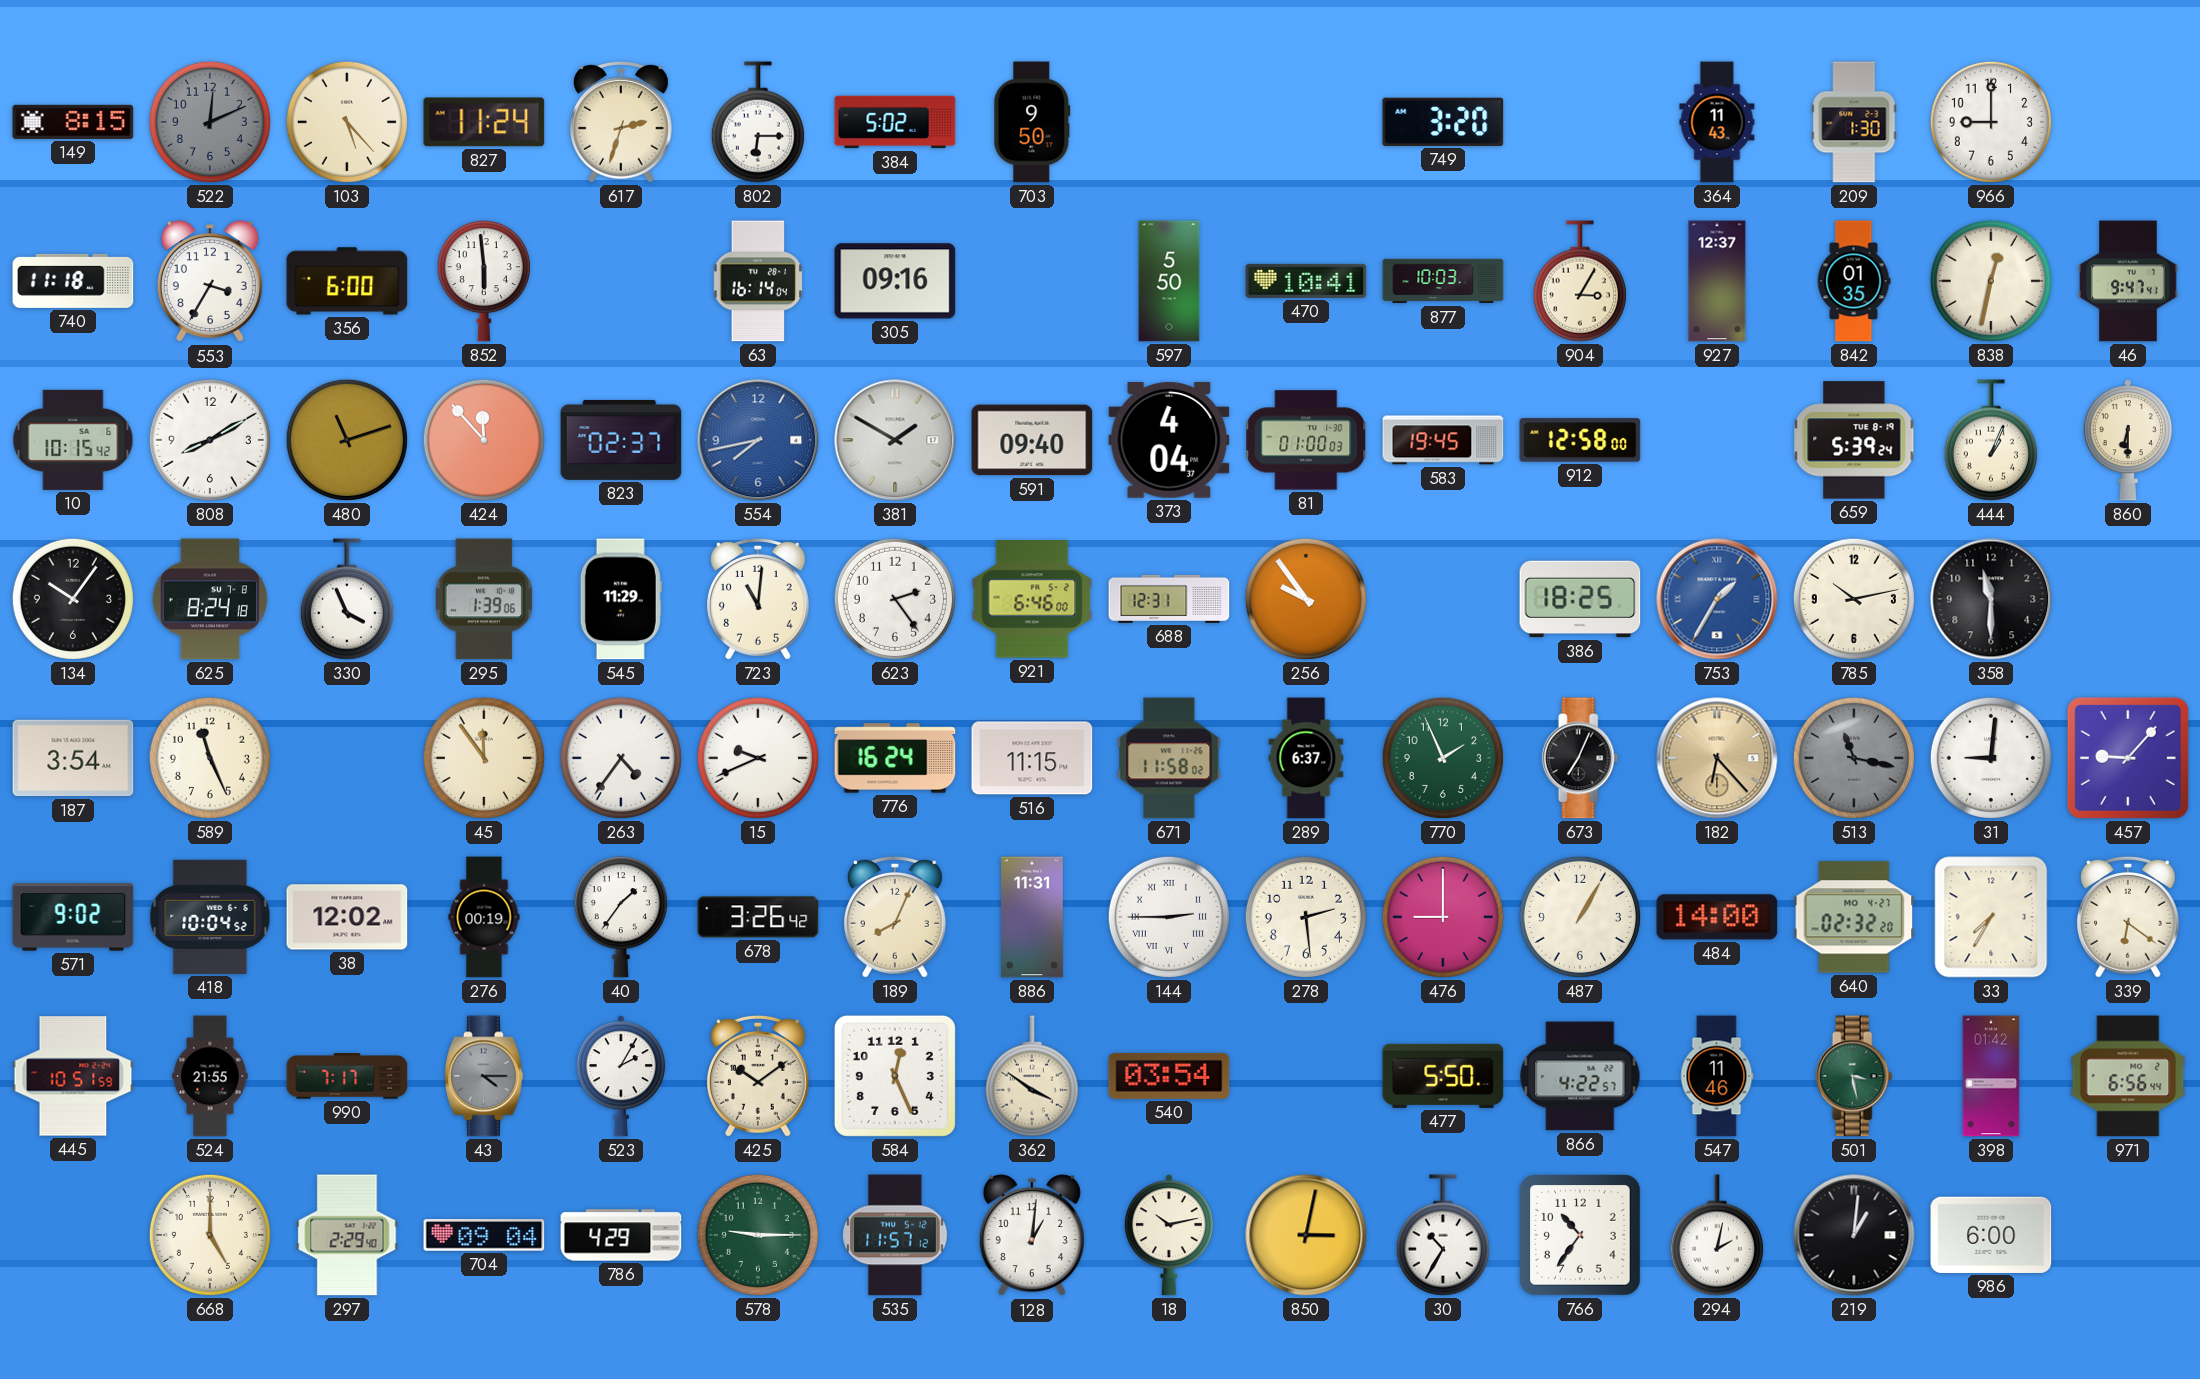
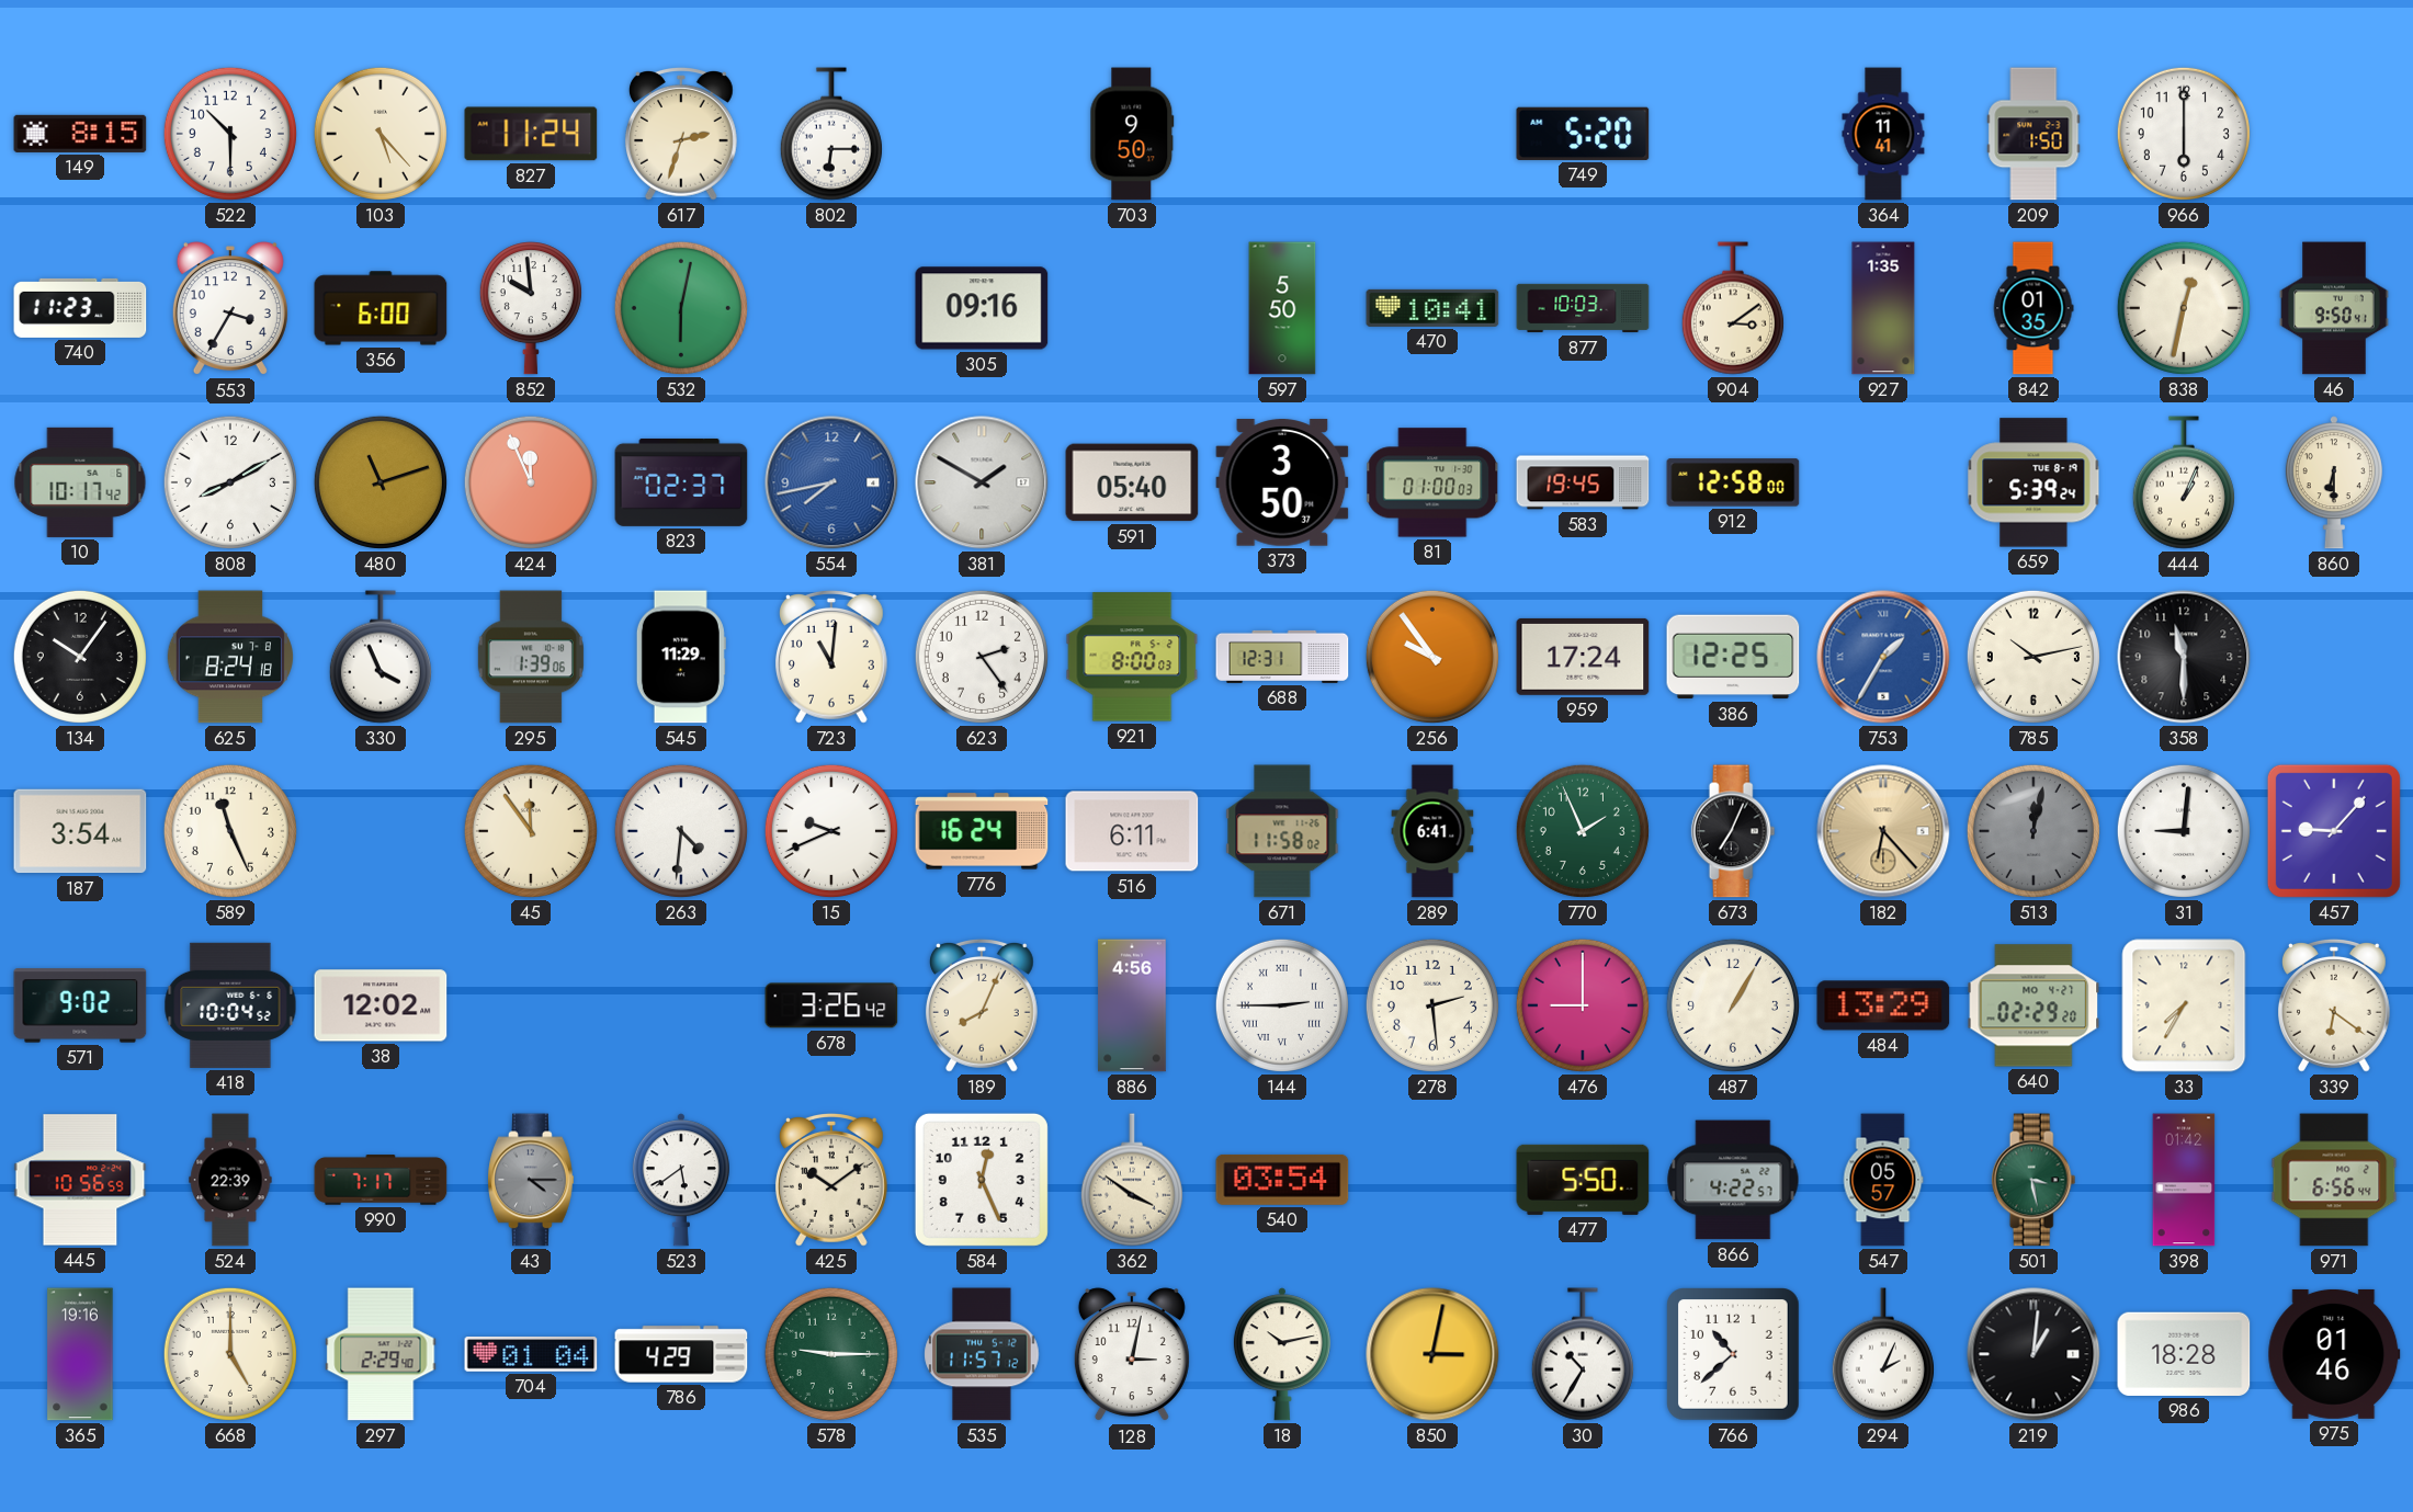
522: 12:11 -> 10:30 (230, 134)
522 dial: grey -> white (230, 134)
384: 5:02 -> none (895, 122)
749: 3:20 -> 5:20 (1583, 134)
364: 11:43 -> 11:41 (1883, 134)
209: 1:30 -> 1:50 (2034, 134)
966: 9:00 -> 6:00 (2184, 134)
740: 11:18 -> 11:23 (80, 308)
852: 5:59 -> 9:59 (531, 308)
532: none -> 6:02 (681, 308)
63: 16:14 -> none (758, 281)
904: 3:05 -> 3:09 (1733, 308)
927: 12:37 -> 1:35 (1883, 308)
46: 9:47 -> 9:50 (2334, 308)
10: 10:15 -> 10:17 (80, 482)
424: 11:53 -> 11:56 (531, 482)
591: 09:40 -> 05:40 (1132, 482)
373: 4:04 -> 3:50 (1282, 482)
921: 6:46 -> 8:00 (1132, 657)
959: none -> 17:24 (1583, 657)
386: 18:25 -> 12:25 (1733, 657)
263: 4:36 -> 4:31 (681, 831)
516: 11:15 -> 6:11 (1132, 831)
289: 6:37 -> 6:41 (1432, 831)
513: 11:17 -> 12:02 (2034, 831)
276: 00:19 -> none (484, 917)
40: 1:36 -> none (621, 917)
886: 11:31 -> 4:56 (1132, 1005)
484: 14:00 -> 13:29 (1883, 1005)
640: 02:32 -> 02:29 (2034, 1005)
445: 10:51 -> 10:56 (80, 1180)
524: 21:55 -> 22:39 (230, 1180)
523: 2:05 -> 5:39 (681, 1180)
547: 11:46 -> 05:57 (1883, 1180)
365: none -> 19:16 (80, 1354)
704: 09:04 -> 01:04 (531, 1354)
128: 1:01 -> 3:02 (1132, 1355)
766: 10:36 -> 10:38 (1733, 1354)
294: 2:02 -> 2:04 (1883, 1354)
986: 6:00 -> 18:28 (2184, 1354)
975: none -> 01:46 (2334, 1354)
